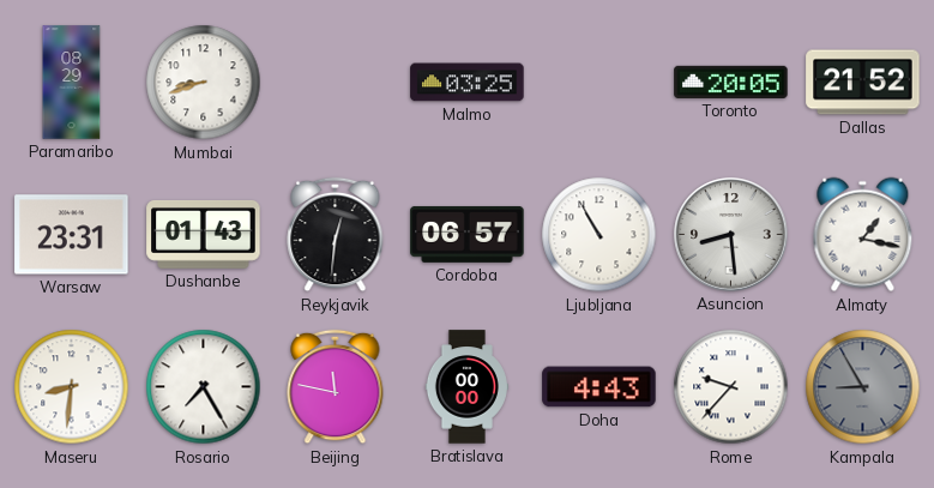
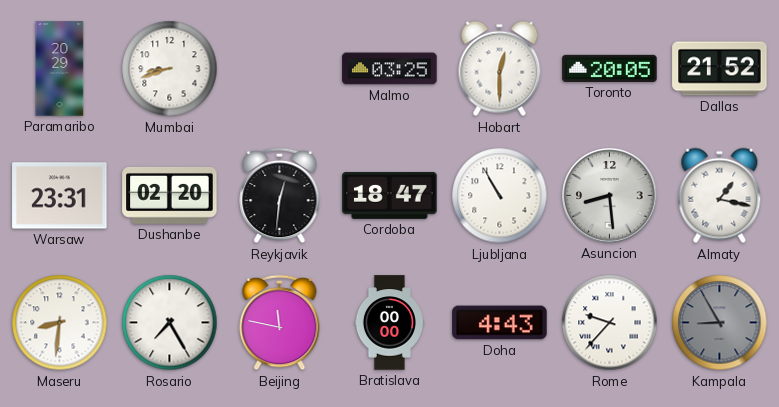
Paramaribo: 08:29 -> 20:29 (60, 69)
Hobart: none -> 12:30 (500, 69)
Dushanbe: 01:43 -> 02:20 (170, 195)
Cordoba: 06:57 -> 18:47 (390, 195)
